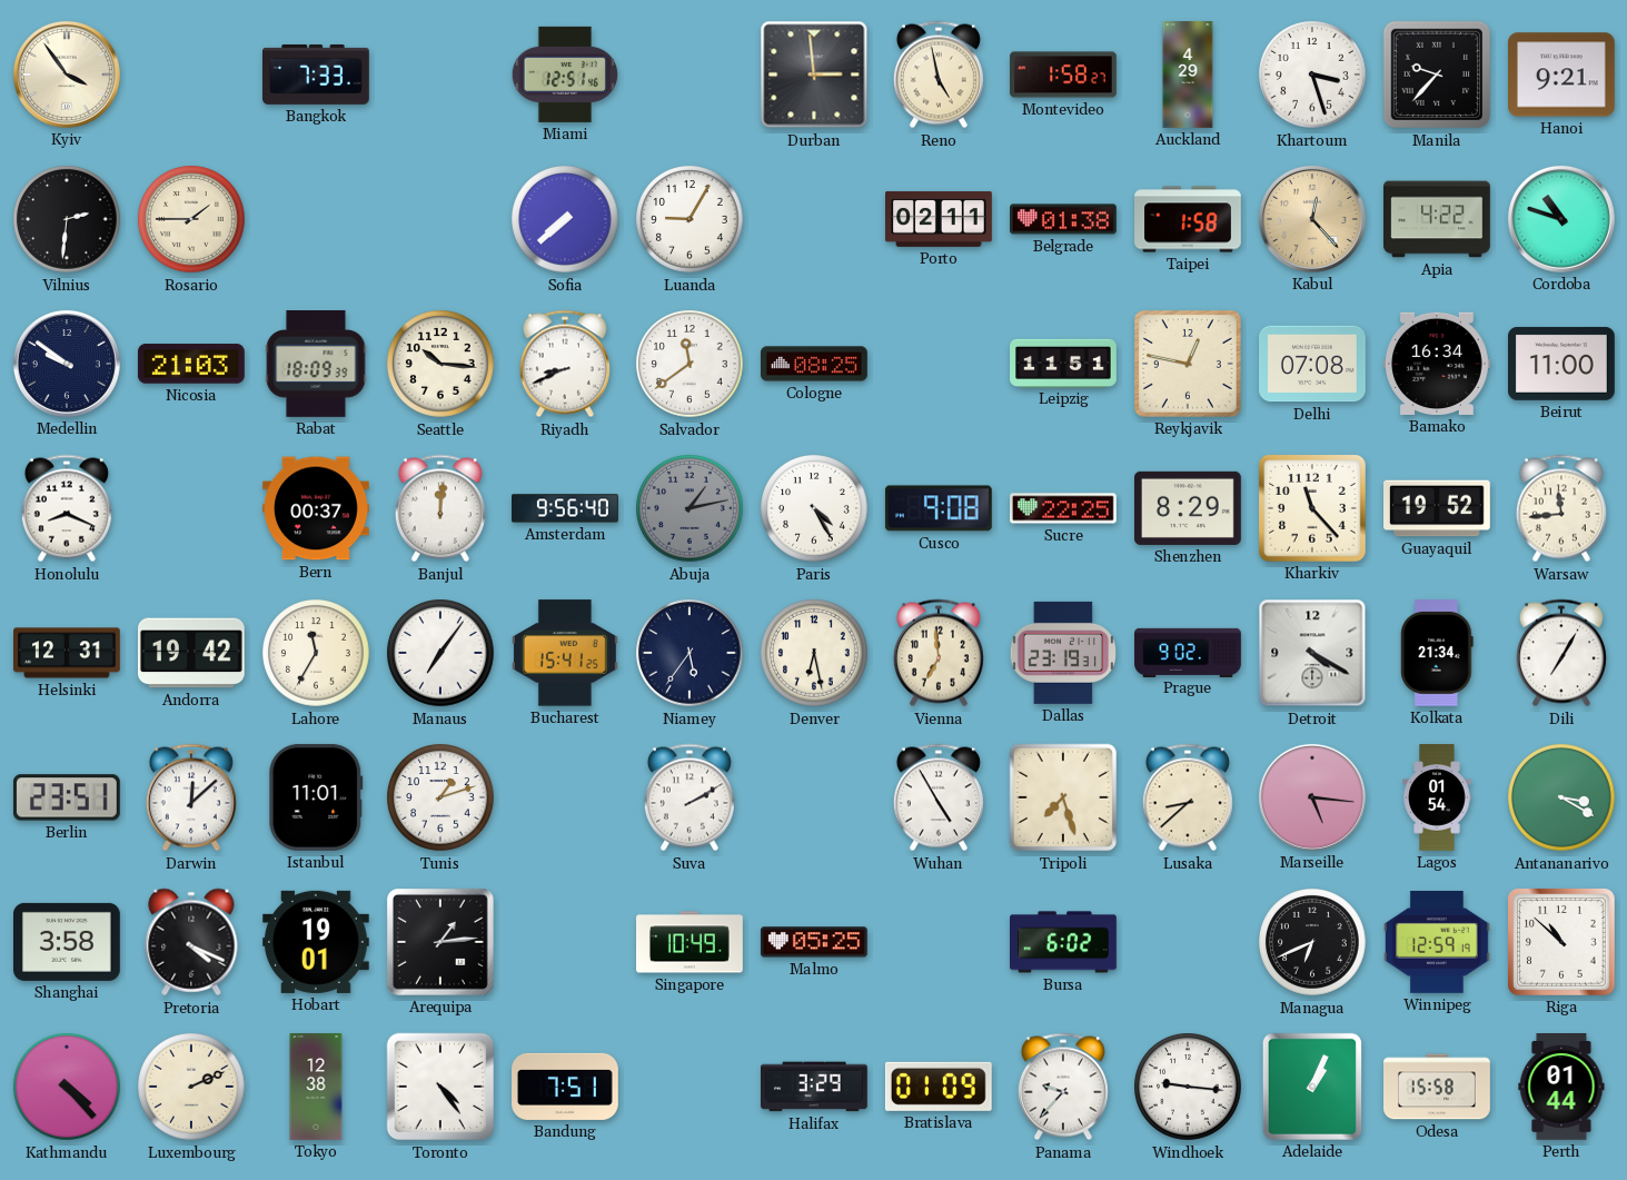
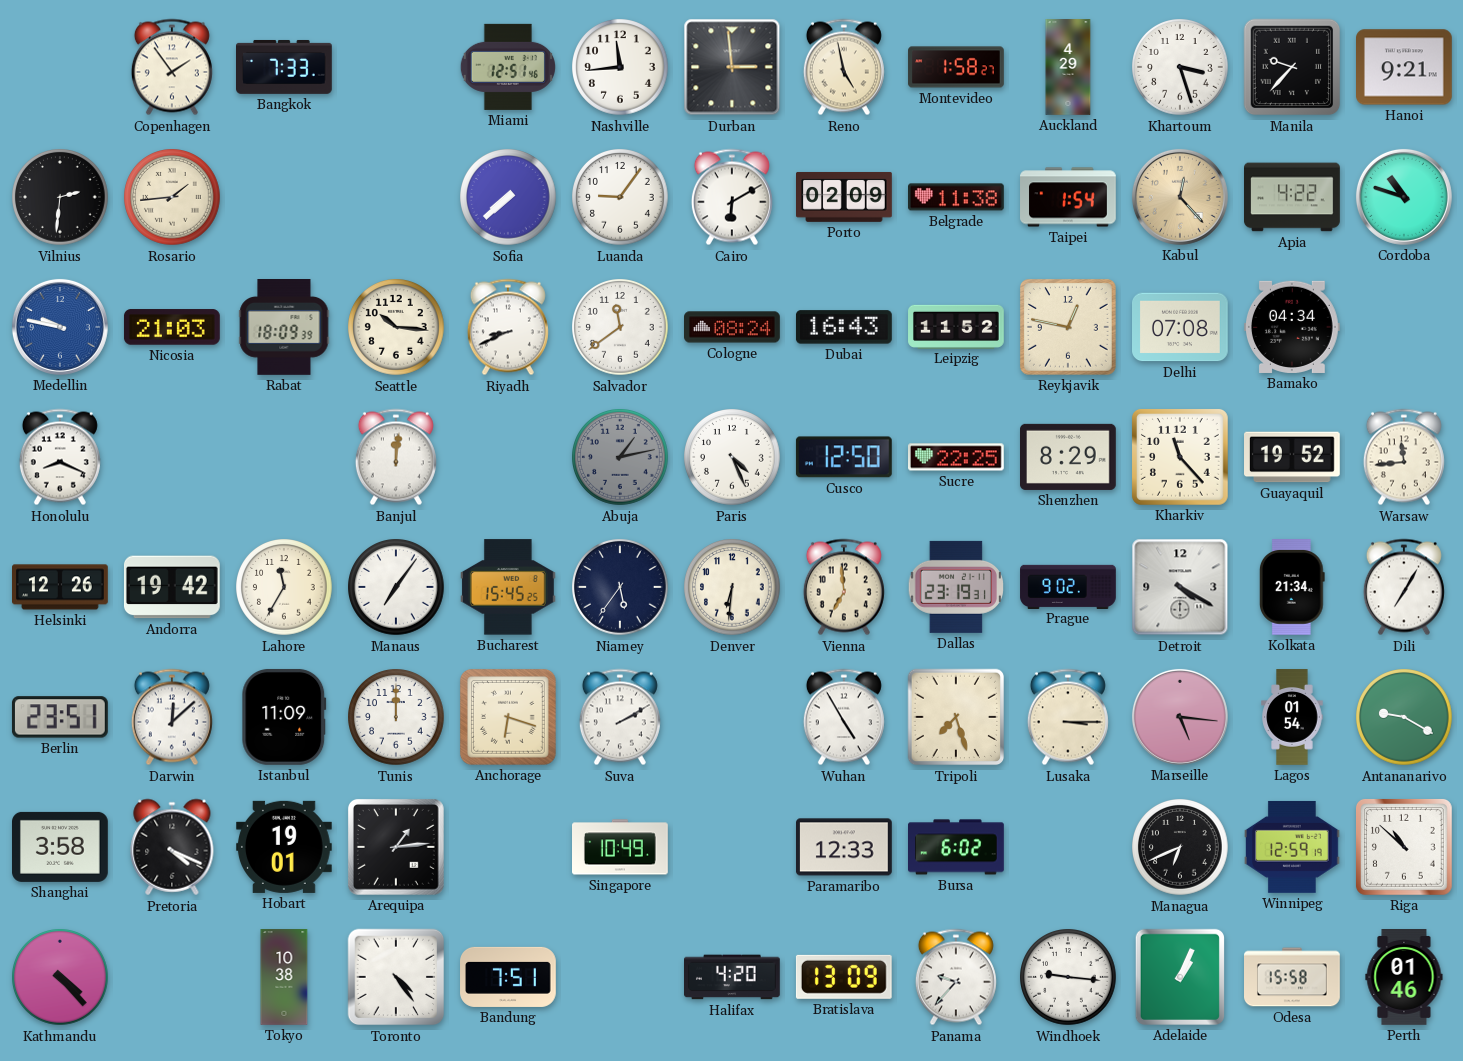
Kyiv: 3:54 -> none (67, 75)
Copenhagen: none -> 1:54 (172, 67)
Nashville: none -> 11:44 (620, 67)
Rosario: 1:45 -> 1:44 (172, 197)
Luanda: 9:05 -> 9:06 (620, 197)
Cairo: none -> 6:10 (732, 197)
Porto: 02:11 -> 02:09 (845, 197)
Belgrade: 01:38 -> 11:38 (957, 197)
Taipei: 1:58 -> 1:54 (1068, 197)
Medellin: 9:51 -> 9:47 (60, 327)
Medellin dial: navy -> blue (60, 327)
Cologne: 08:25 -> 08:24 (732, 327)
Dubai: none -> 16:43 (844, 327)
Leipzig: 11:51 -> 11:52 (956, 326)
Bamako: 16:34 -> 04:34 (1293, 327)
Beirut: 11:00 -> none (1562, 364)
Bern: 00:37 -> none (317, 508)
Amsterdam: 9:56 -> none (565, 508)
Paris: 4:25 -> 4:26 (732, 457)
Cusco: 9:08 -> 12:50 (844, 457)
Helsinki: 12:31 -> 12:26 (61, 587)
Bucharest: 15:41 -> 15:45 (508, 587)
Denver: 6:28 -> 6:31 (732, 587)
Istanbul: 11:01 -> 11:09 (284, 717)
Tunis: 1:12 -> 12:00 (396, 717)
Anchorage: none -> 6:18 (508, 717)
Lusaka: 8:38 -> 3:15 (1068, 717)
Antananarivo: 3:20 -> 9:20 (1404, 717)
Malmo: 05:25 -> none (814, 942)
Paramaribo: none -> 12:33 (845, 847)
Luxembourg: 2:11 -> none (191, 1087)
Tokyo: 12:38 -> 10:38 (284, 977)
Halifax: 3:29 -> 4:20 (733, 977)
Bratislava: 01:09 -> 13:09 (844, 977)
Perth: 01:44 -> 01:46 (1404, 978)
